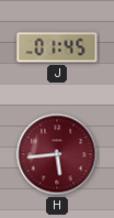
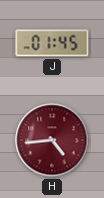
H: 5:44 -> 4:44 (52, 140)
